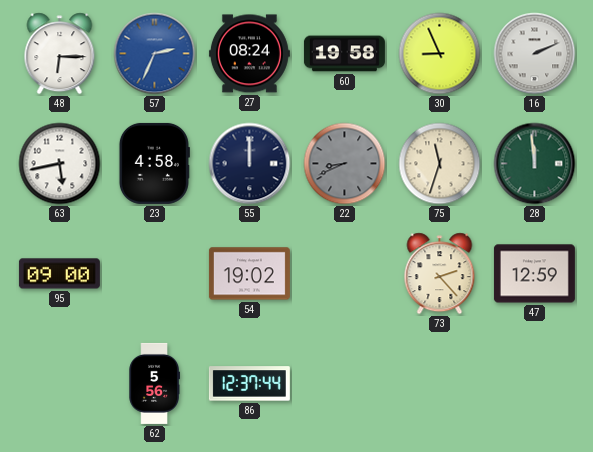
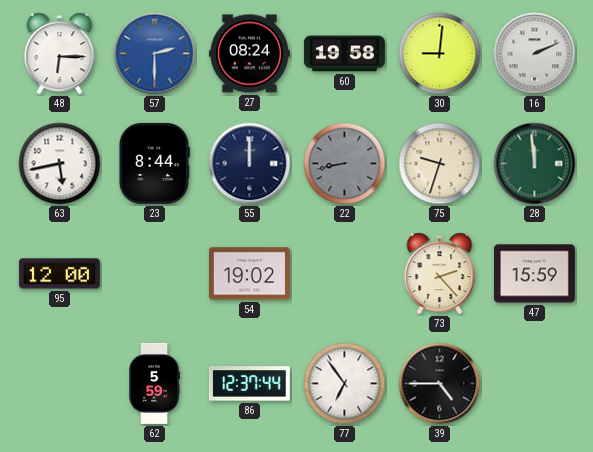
57: 2:34 -> 2:30 (155, 54)
30: 8:56 -> 9:01 (440, 54)
23: 4:58 -> 8:44 (154, 163)
22: 8:41 -> 8:43 (345, 164)
75: 11:33 -> 9:33 (440, 164)
95: 09:00 -> 12:00 (59, 274)
47: 12:59 -> 15:59 (534, 274)
62: 5:56 -> 5:59 (154, 383)
77: none -> 6:54 (345, 384)
39: none -> 4:45 (440, 384)
